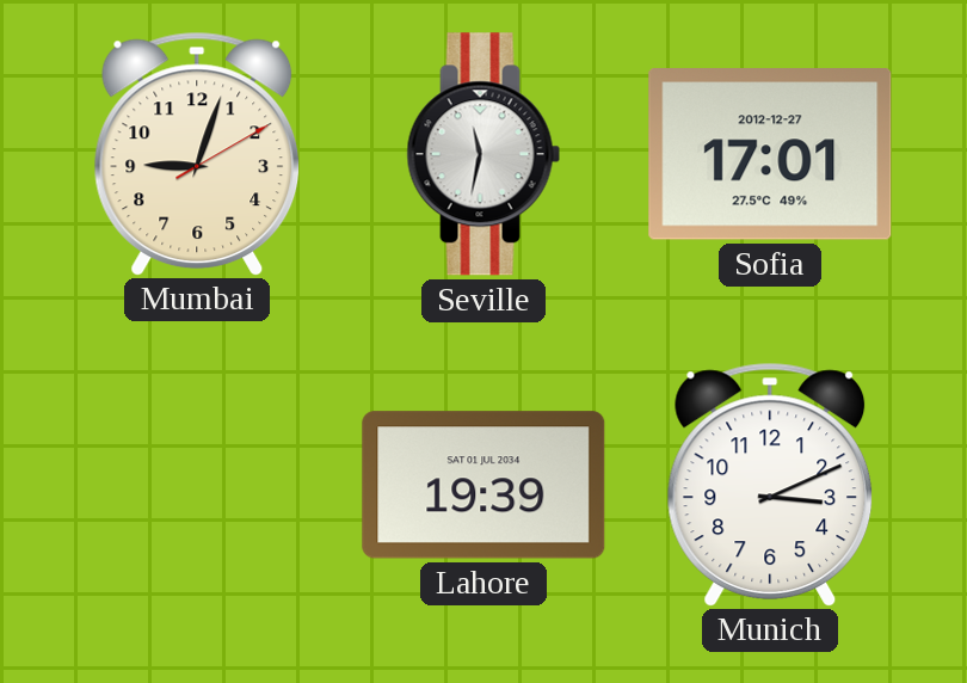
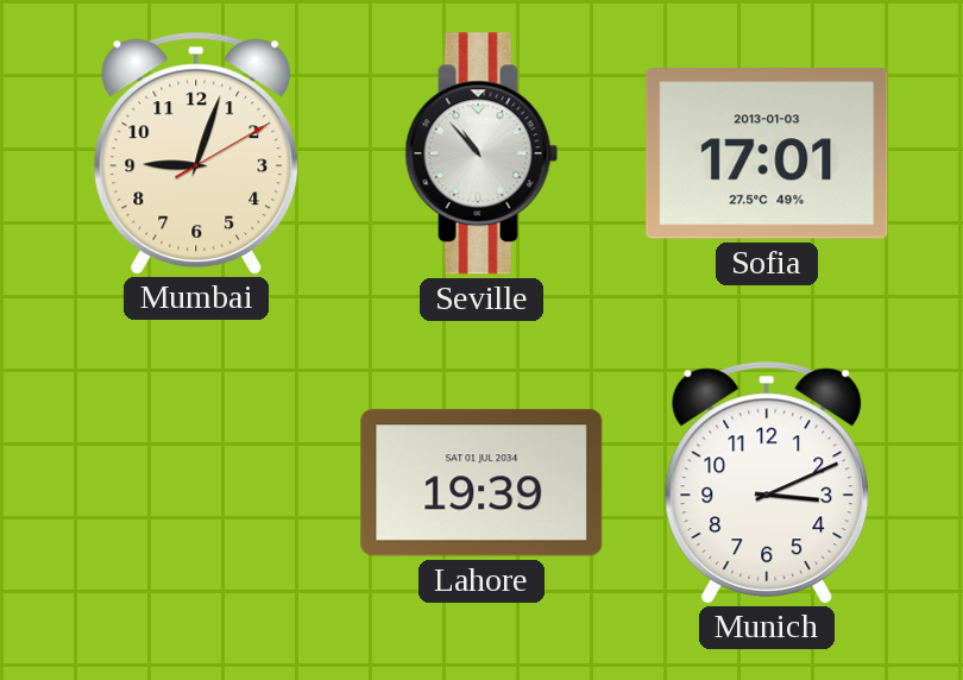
Seville: 11:32 -> 10:53 (481, 153)
Sofia date: 2012-12-27 -> 2013-01-03 (767, 153)
